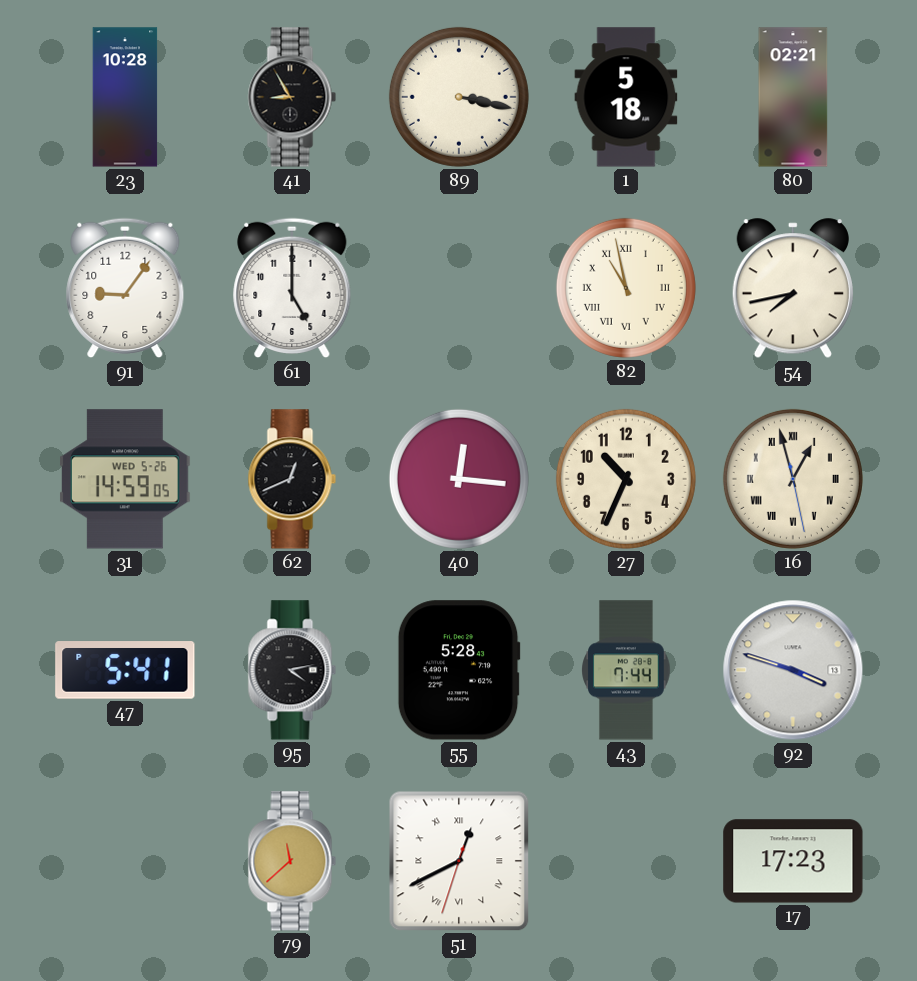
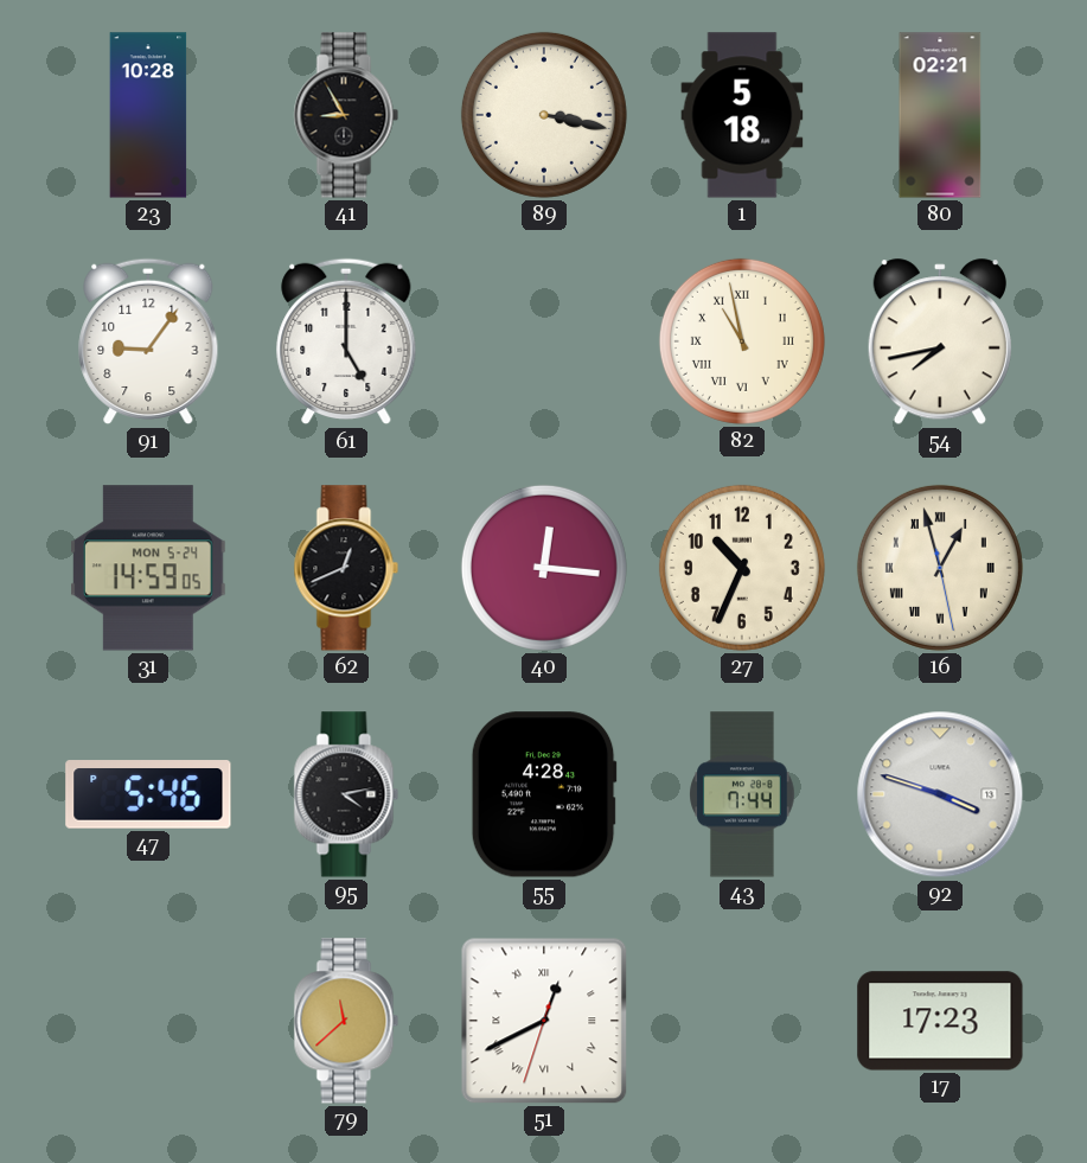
31 date: WED 5-26 -> MON 5-24 (149, 568)
47: 5:41 -> 5:46 (148, 794)
55: 5:28 -> 4:28 (544, 794)
